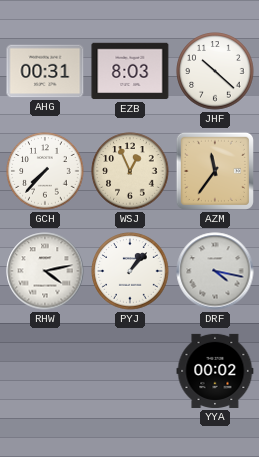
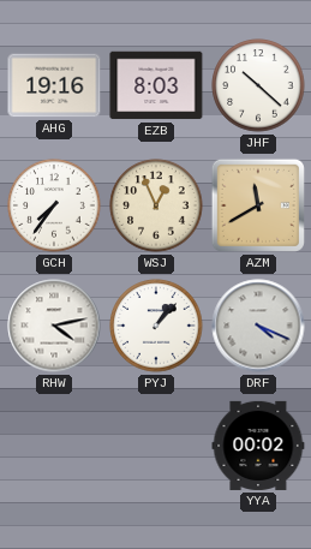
AHG: 00:31 -> 19:16 (54, 85)
GCH: 7:37 -> 7:36 (54, 205)
AZM: 11:36 -> 11:40 (258, 205)
DRF: 4:17 -> 4:19 (258, 326)
